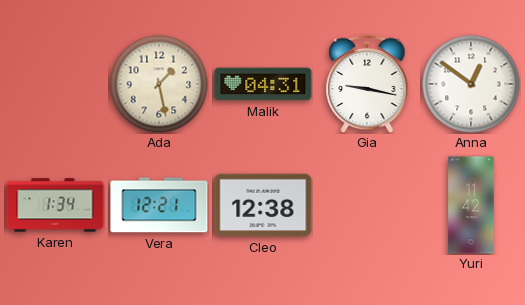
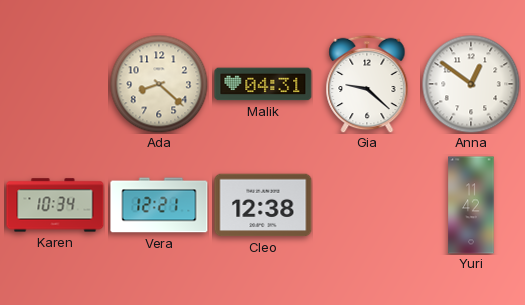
Ada: 1:28 -> 8:22 (159, 84)
Gia: 9:17 -> 9:22 (367, 84)
Karen: 1:34 -> 10:34 (55, 205)
